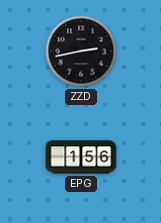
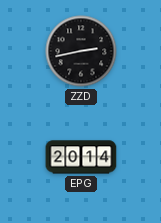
EPG: 1:56 -> 20:14 (81, 157)
